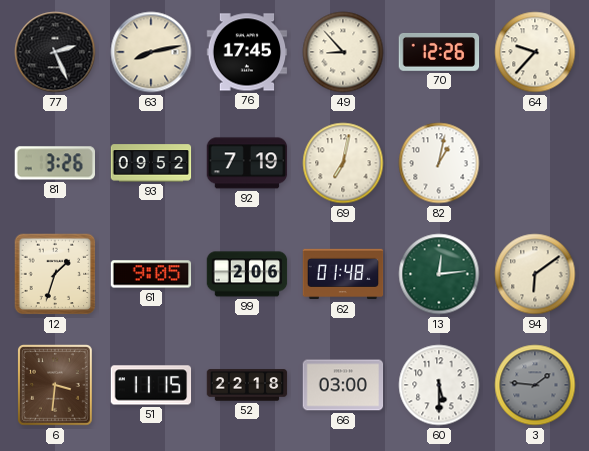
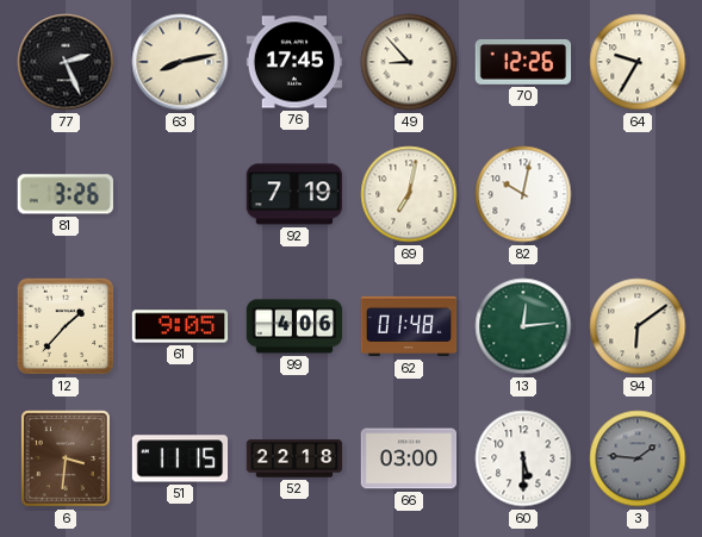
64: 9:37 -> 9:35 (638, 62)
93: 09:52 -> none (151, 163)
82: 1:02 -> 10:02 (523, 194)
12: 1:33 -> 1:37 (66, 326)
99: 2:06 -> 4:06 (294, 326)
